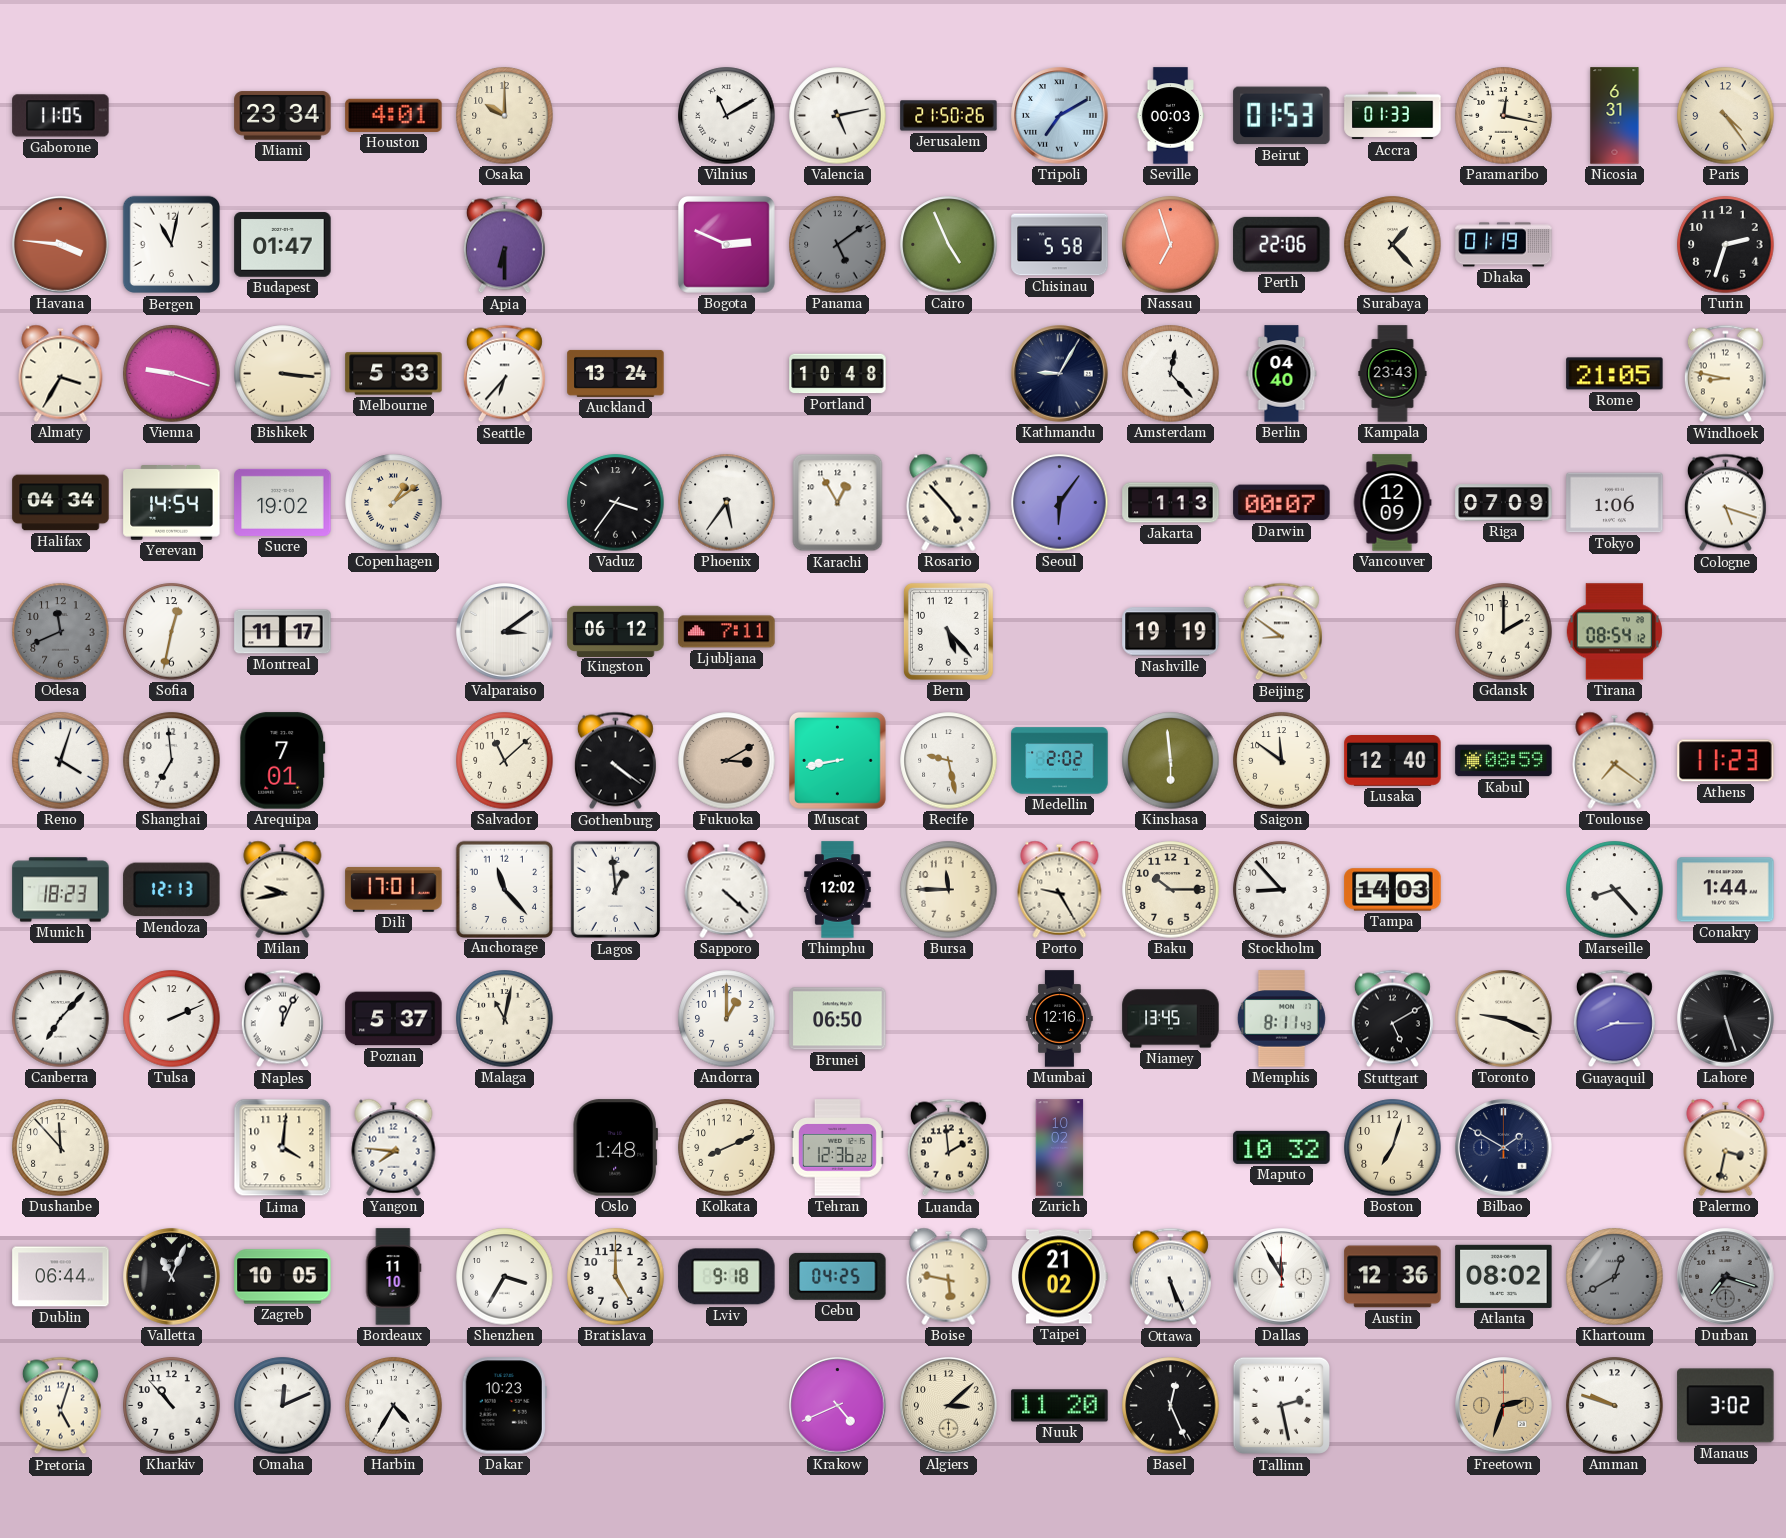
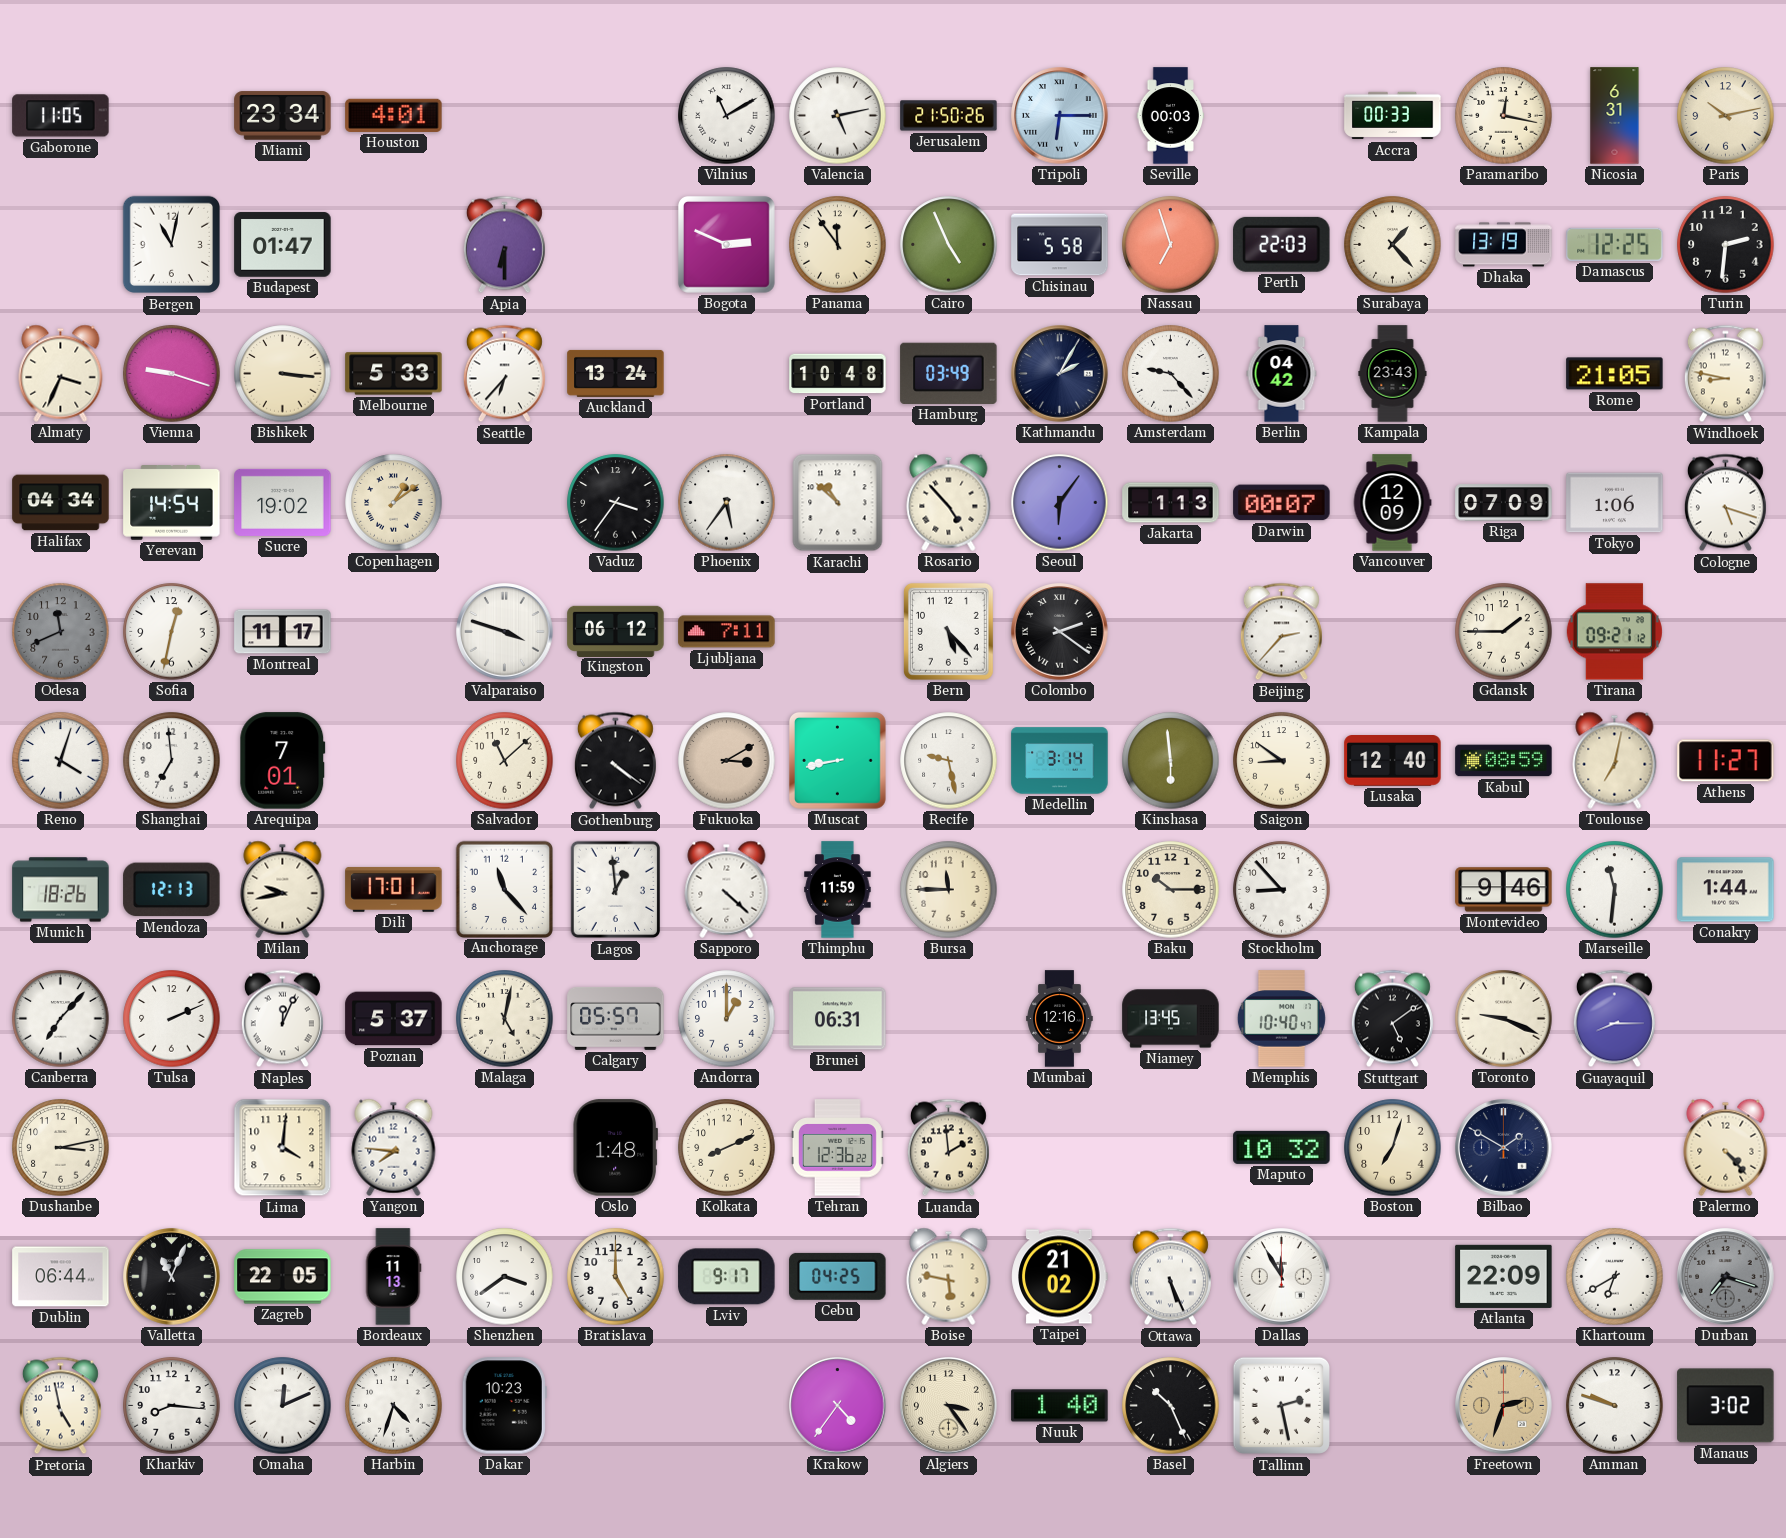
Osaka: 10:00 -> none (505, 116)
Tripoli: 7:10 -> 6:15 (1060, 116)
Beirut: 01:53 -> none (1282, 116)
Accra: 01:33 -> 00:33 (1393, 116)
Paris: 4:24 -> 10:13 (1726, 116)
Havana: 3:46 -> none (61, 245)
Panama: 5:09 -> 11:54 (838, 245)
Panama dial: grey -> cream (838, 245)
Perth: 22:06 -> 22:03 (1282, 244)
Dhaka: 01:19 -> 13:19 (1504, 245)
Damascus: none -> 12:25 (1615, 244)
Turin: 2:33 -> 2:31 (1726, 245)
Almaty: 3:35 -> 3:34 (61, 373)
Hamburg: none -> 03:49 (949, 373)
Kathmandu: 9:05 -> 2:05 (1060, 374)
Amsterdam: 12:23 -> 9:23 (1171, 374)
Berlin: 04:40 -> 04:42 (1282, 374)
Karachi: 12:55 -> 10:52 (838, 503)
Valparaiso: 3:09 -> 3:48 (505, 632)
Colombo: none -> 2:21 (1060, 632)
Nashville: 19:19 -> none (1171, 632)
Beijing: 8:51 -> 2:37 (1281, 632)
Gdansk: 2:00 -> 1:45 (1504, 632)
Tirana: 08:54 -> 09:21 (1614, 632)
Medellin: 2:02 -> 3:14 (1060, 761)
Saigon: 11:51 -> 8:51 (1282, 761)
Toulouse: 7:21 -> 7:02 (1615, 760)
Athens: 11:23 -> 11:27 (1726, 761)
Munich: 18:23 -> 18:26 (61, 890)
Thimphu: 12:02 -> 11:59 (838, 890)
Porto: 9:25 -> none (1060, 889)
Tampa: 14:03 -> none (1393, 890)
Montevideo: none -> 9:46 (1504, 890)
Marseille: 8:23 -> 11:31 (1615, 890)
Malaga: 11:02 -> 5:02 (505, 1019)
Calgary: none -> 05:57 (616, 1018)
Brunei: 06:50 -> 06:31 (838, 1019)
Memphis: 8:11 -> 10:40 (1281, 1019)
Stuttgart: 5:10 -> 5:09 (1392, 1019)
Lahore: 5:27 -> none (1726, 1019)
Dushanbe: 11:53 -> 3:13 (61, 1148)
Zurich: 10:02 -> none (1060, 1148)
Palermo: 3:32 -> 4:23 (1726, 1147)
Zagreb: 10:05 -> 22:05 (283, 1277)
Bordeaux: 11:10 -> 11:13 (393, 1277)
Shenzhen: 3:35 -> 3:39 (505, 1277)
Lviv: 9:18 -> 9:17 (727, 1277)
Austin: 12:36 -> none (1393, 1277)
Atlanta: 08:02 -> 22:09 (1504, 1276)
Khartoum: 12:40 -> 6:40 (1615, 1277)
Khartoum dial: grey -> white (1615, 1277)
Pretoria: 5:03 -> 4:58 (60, 1406)
Kharkiv: 10:53 -> 8:16 (172, 1406)
Harbin: 4:35 -> 4:33 (394, 1406)
Krakow: 4:41 -> 4:36 (838, 1406)
Algiers: 3:08 -> 3:24 (949, 1406)
Nuuk: 11:20 -> 1:40 (1060, 1406)
Basel: 12:26 -> 10:26 (1171, 1406)
